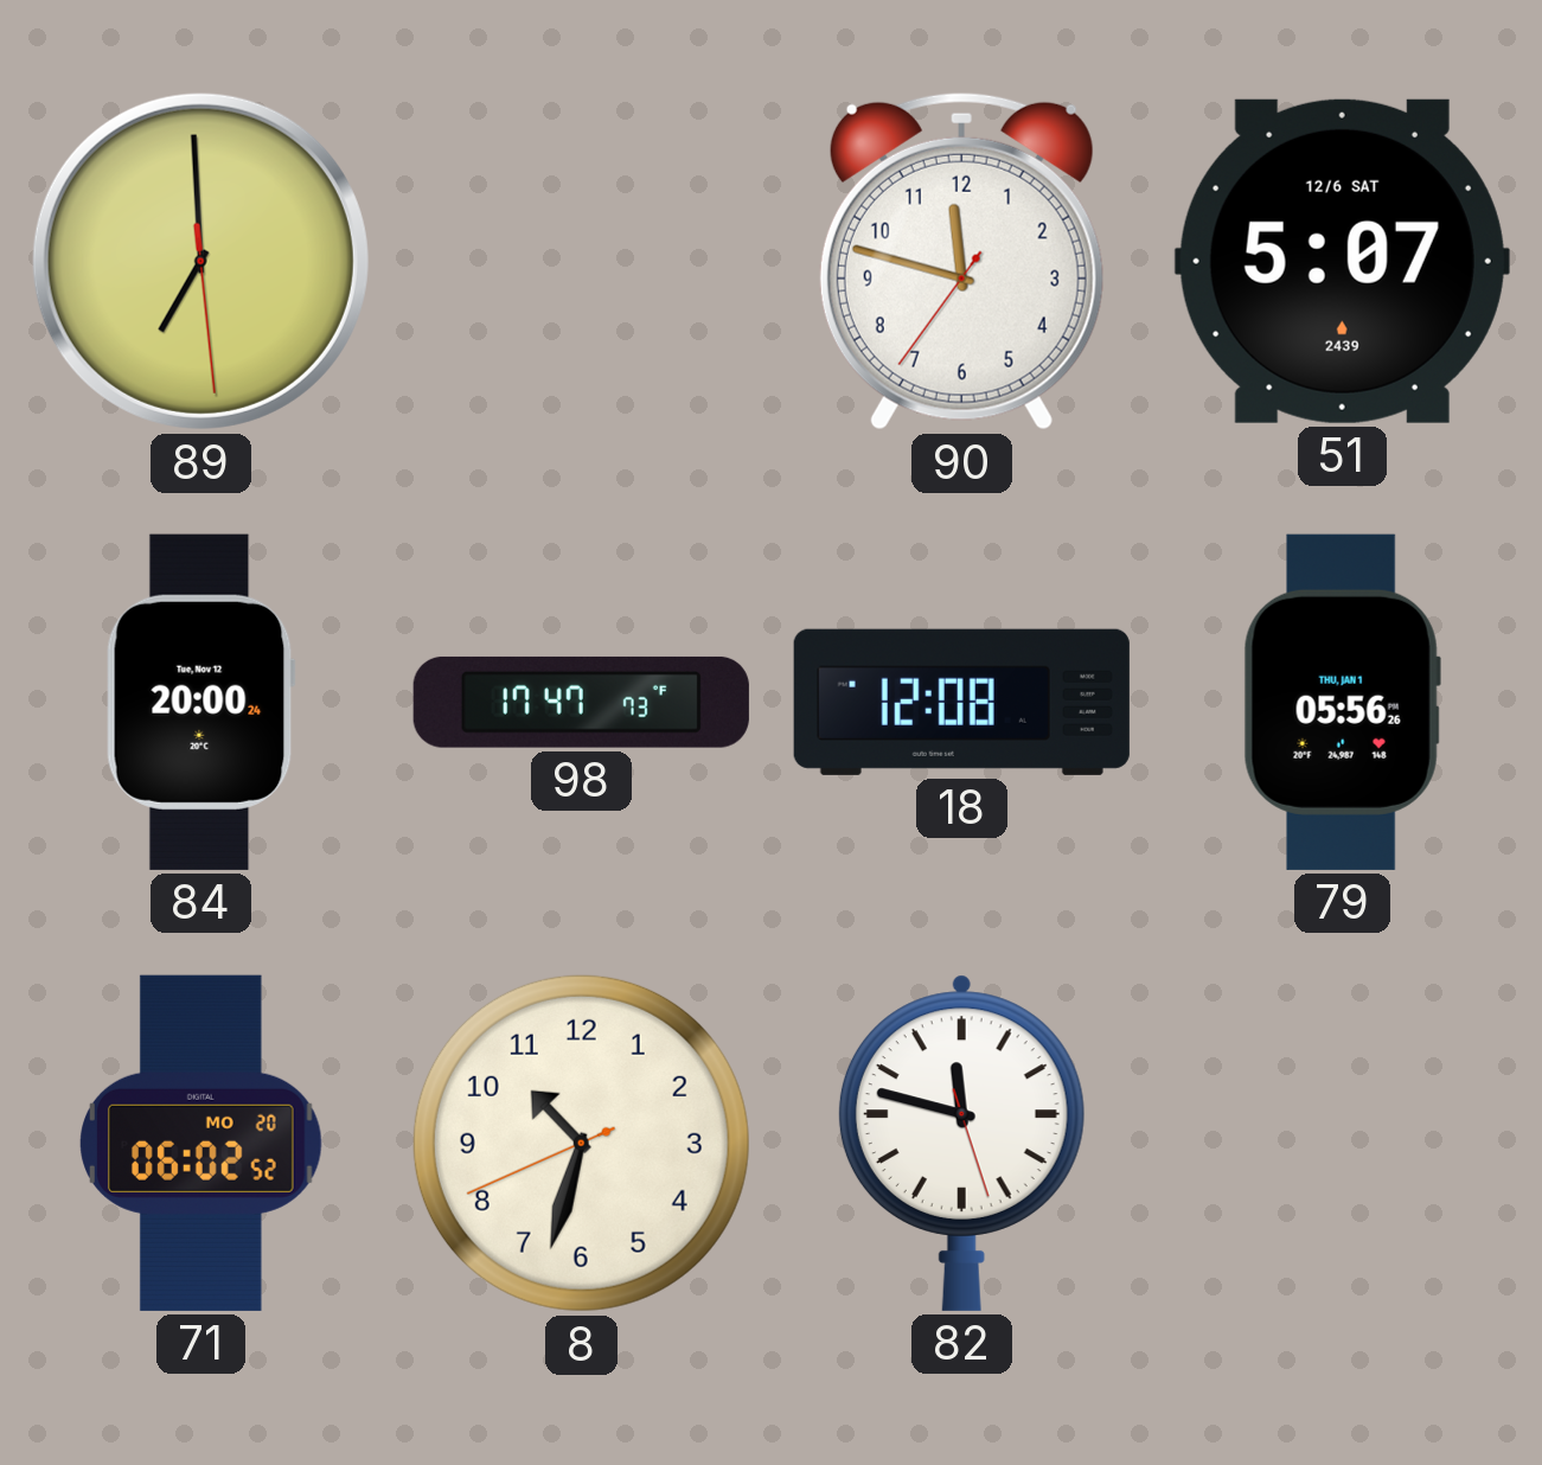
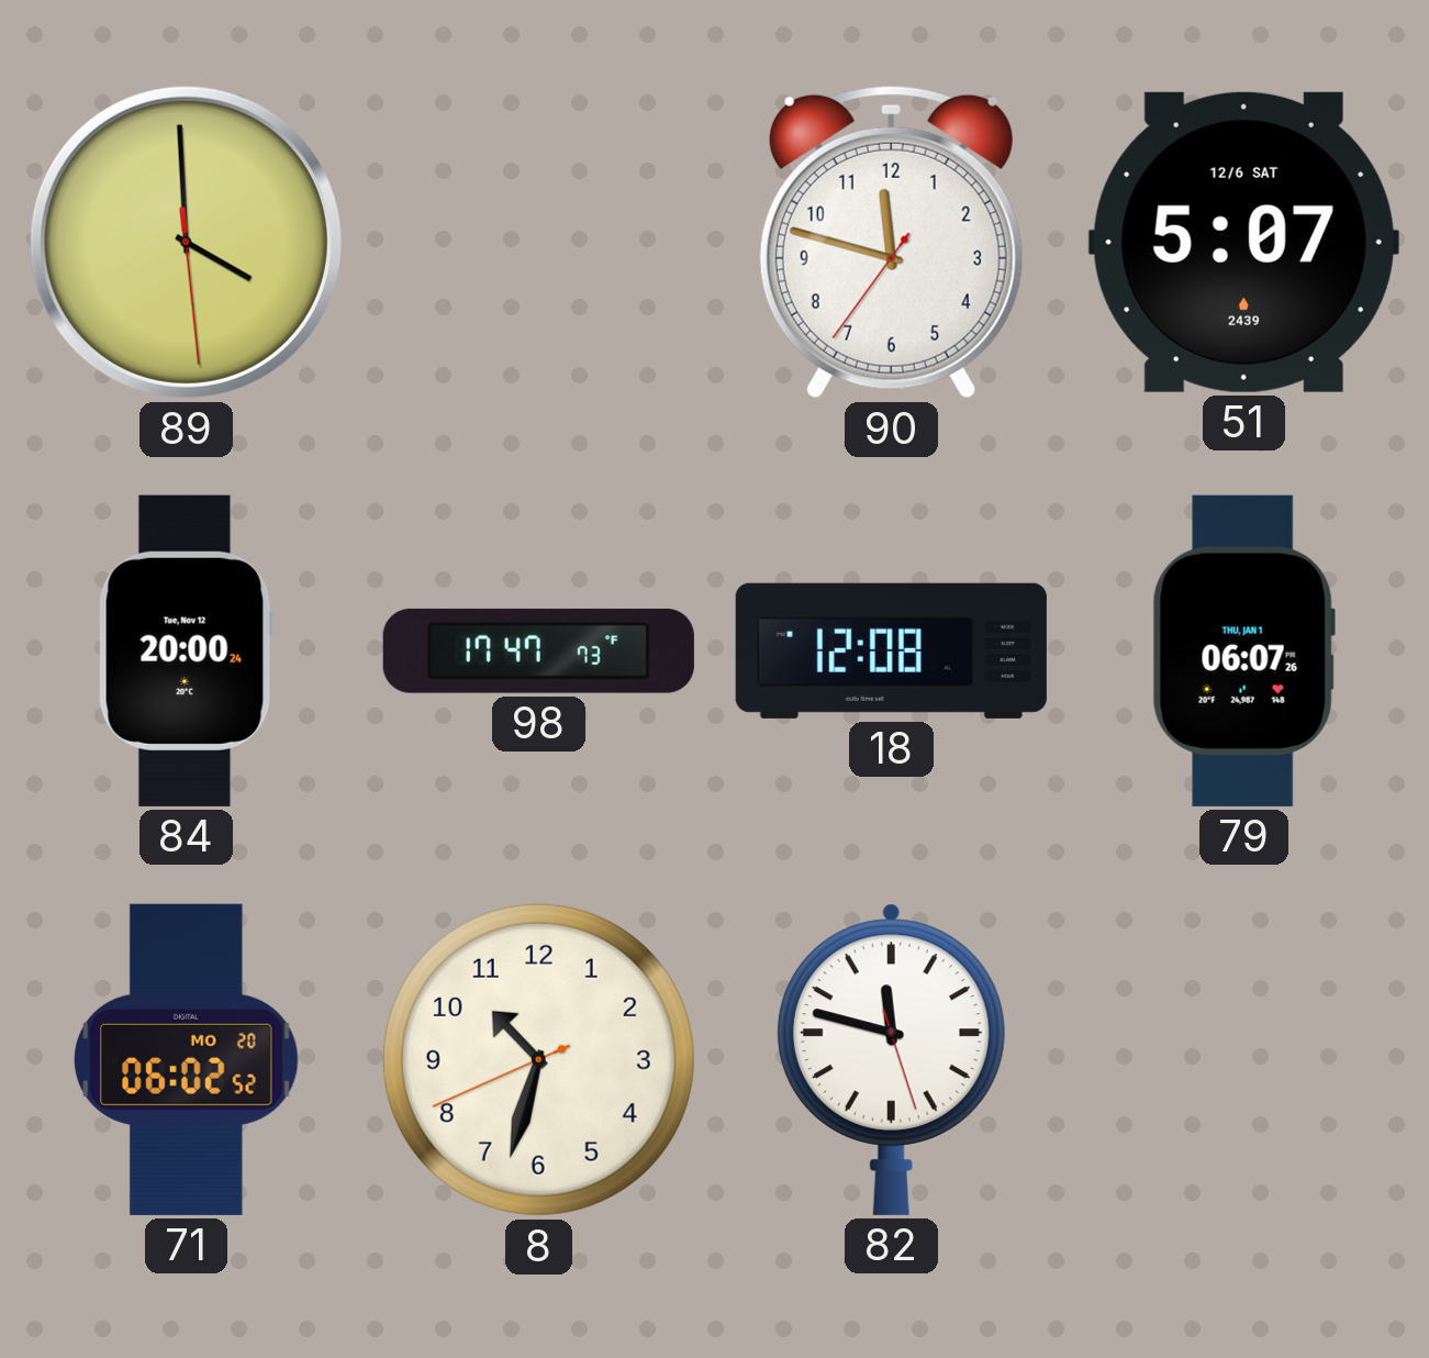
89: 6:59 -> 3:59 (186, 242)
79: 05:56 -> 06:07 (1243, 650)
